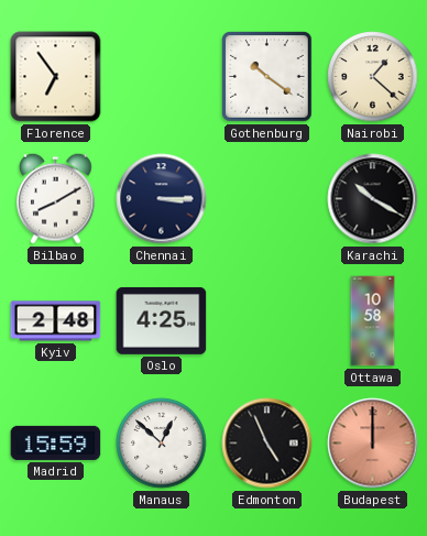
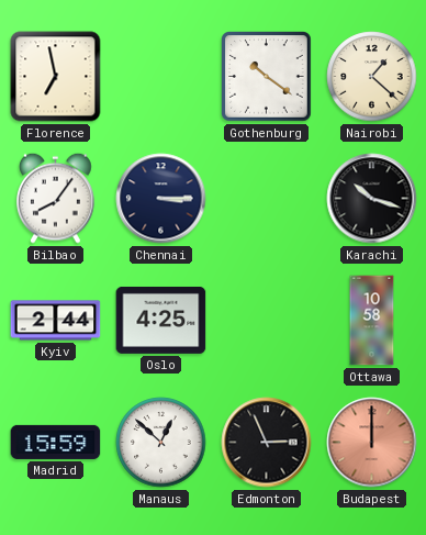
Florence: 6:54 -> 6:58 (56, 77)
Bilbao: 8:10 -> 8:06 (56, 198)
Karachi: 10:20 -> 10:18 (372, 199)
Kyiv: 2:48 -> 2:44 (56, 321)
Edmonton: 4:56 -> 2:56 (267, 443)
